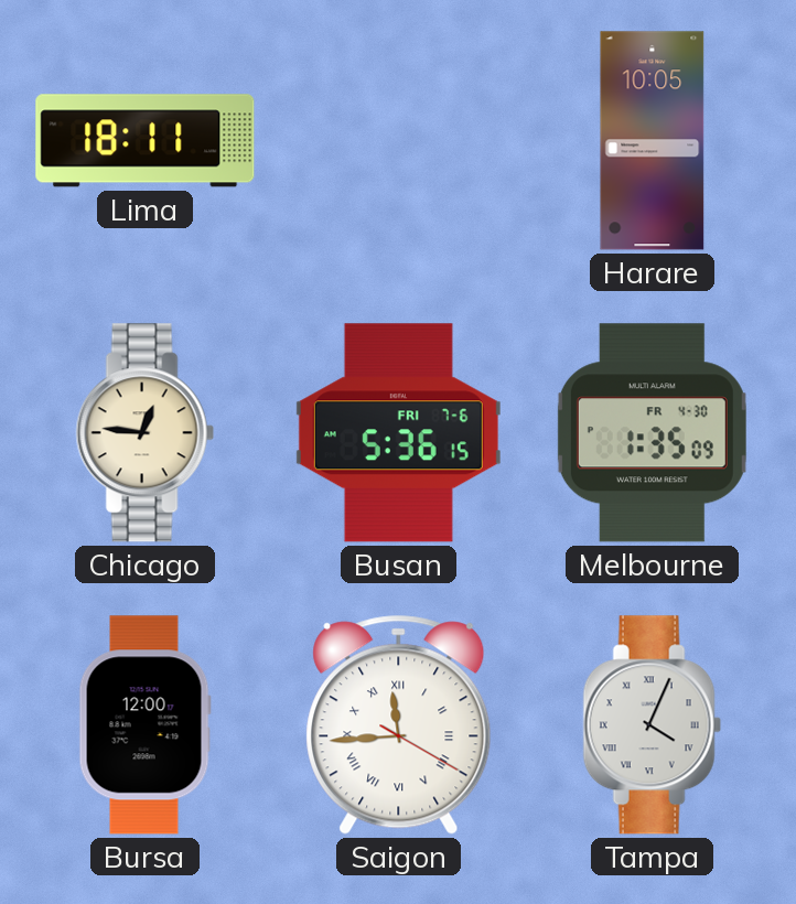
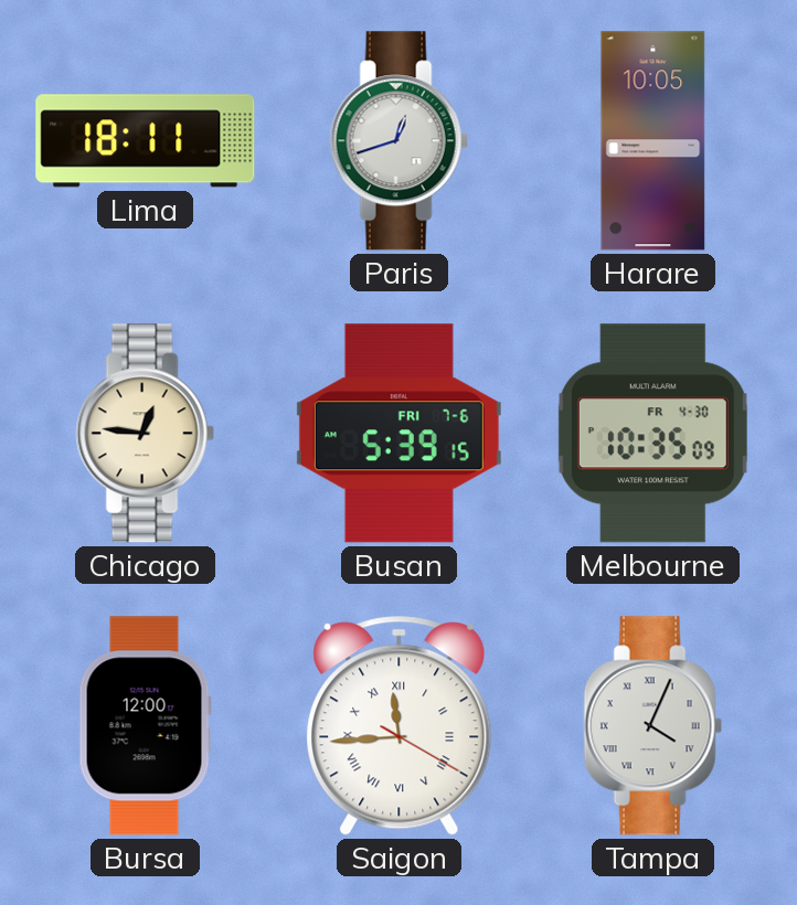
Paris: none -> 12:42 (398, 141)
Busan: 5:36 -> 5:39 (398, 434)
Melbourne: 1:35 -> 10:35 (652, 434)
